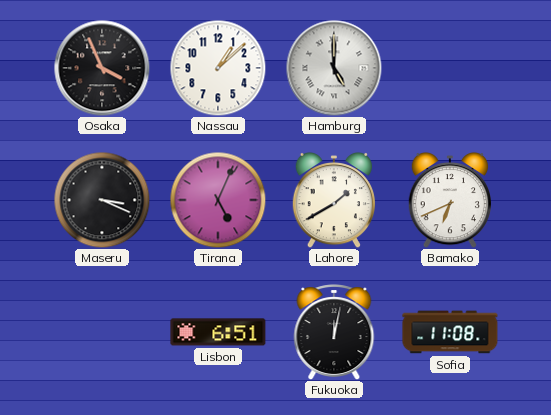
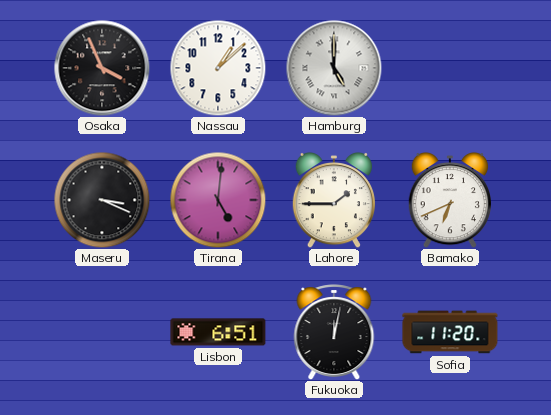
Tirana: 5:04 -> 5:01 (218, 200)
Lahore: 1:40 -> 1:45 (333, 200)
Sofia: 11:08 -> 11:20 (450, 332)
